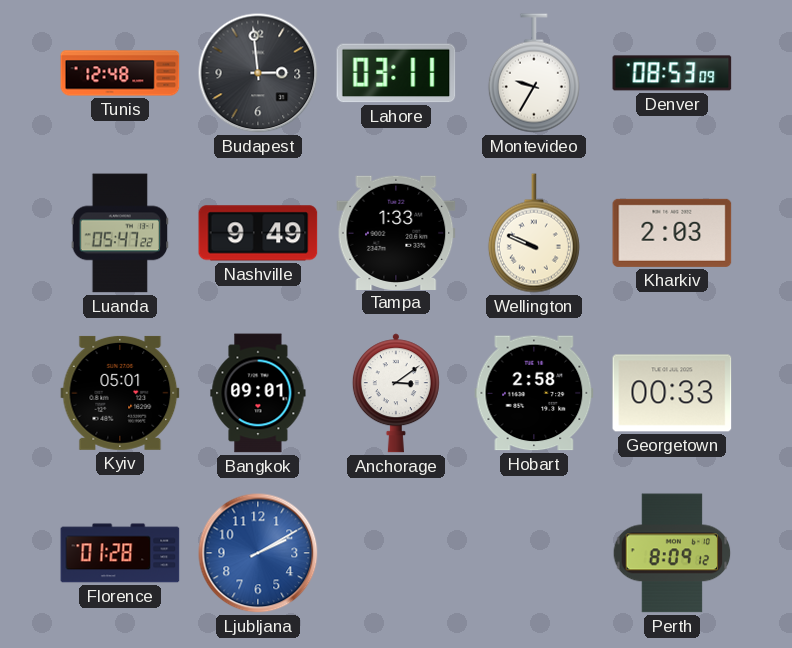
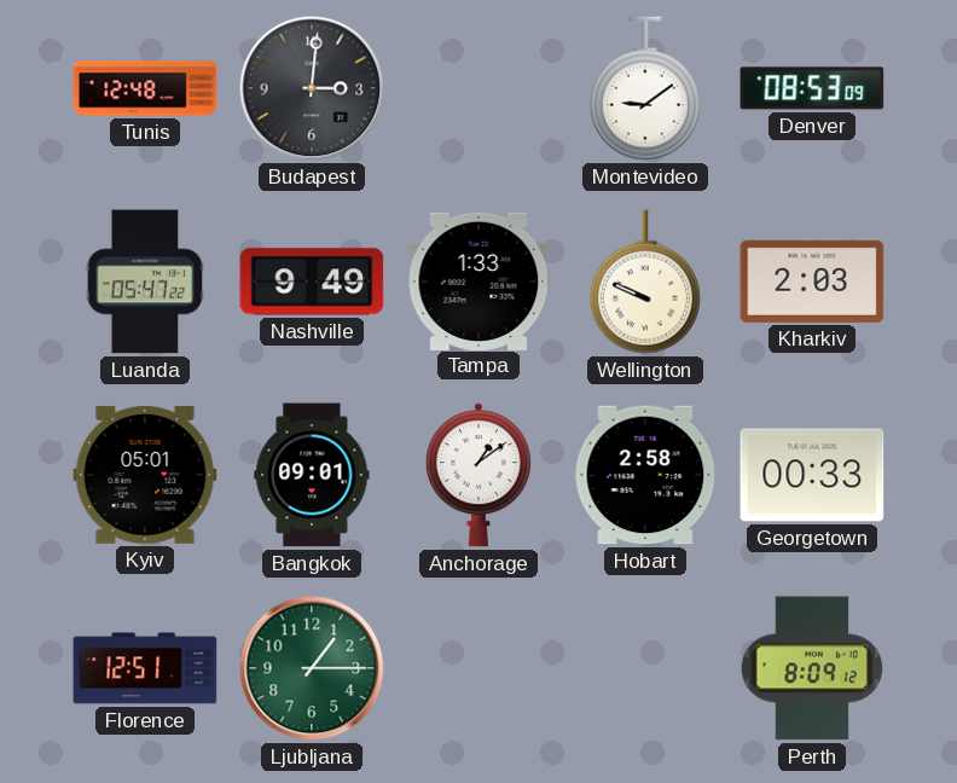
Budapest: 2:59 -> 3:01 (312, 88)
Lahore: 03:11 -> none (396, 73)
Montevideo: 9:35 -> 9:09 (645, 88)
Anchorage: 3:09 -> 1:09 (478, 475)
Florence: 01:28 -> 12:51 (145, 668)
Ljubljana: 2:10 -> 1:15 (312, 668)
Ljubljana dial: blue -> green (312, 668)
